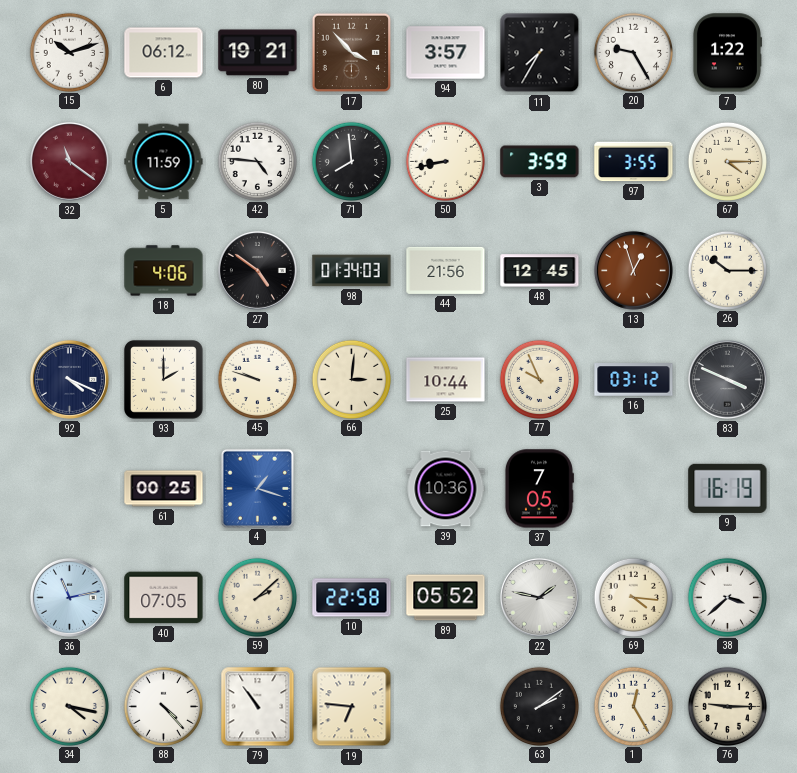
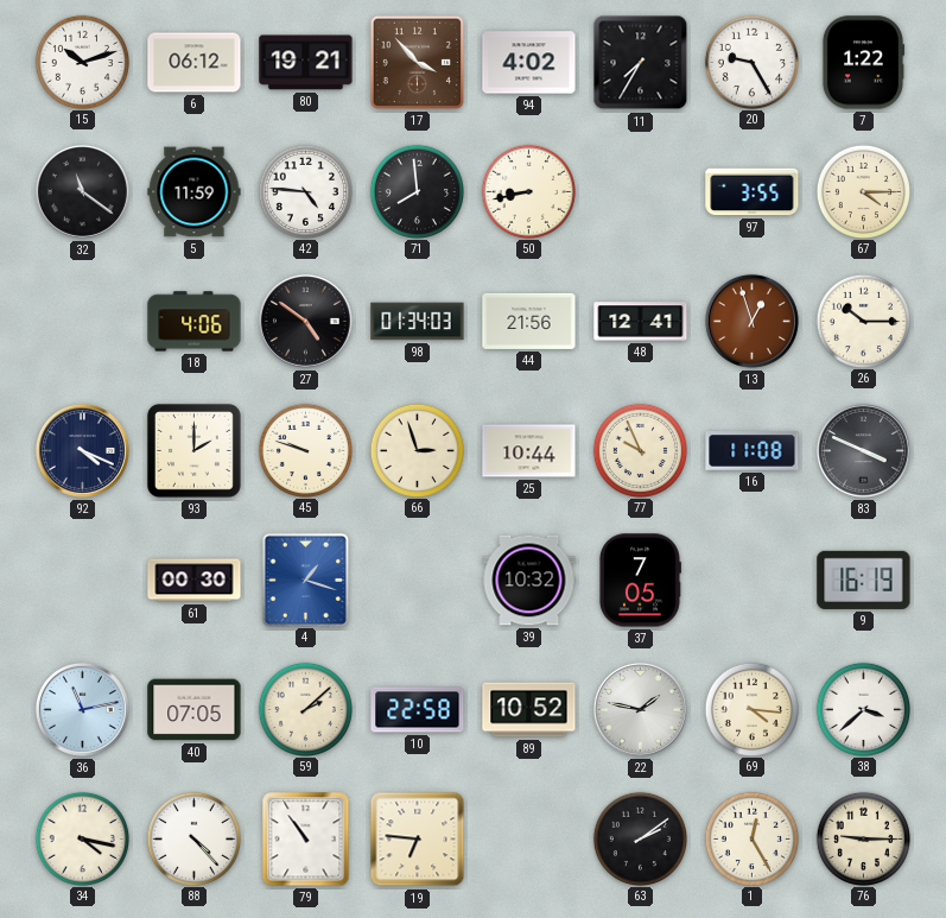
94: 3:57 -> 4:02 (529, 63)
32 dial: burgundy -> black (82, 191)
3: 3:59 -> none (540, 162)
48: 12:45 -> 12:41 (641, 322)
66: 3:01 -> 2:57 (417, 450)
16: 03:12 -> 11:08 (753, 451)
61: 00:25 -> 00:30 (195, 581)
39: 10:36 -> 10:32 (529, 581)
89: 05:52 -> 10:52 (529, 710)
